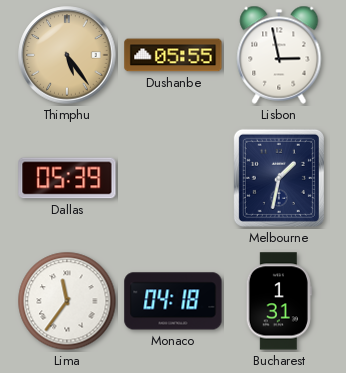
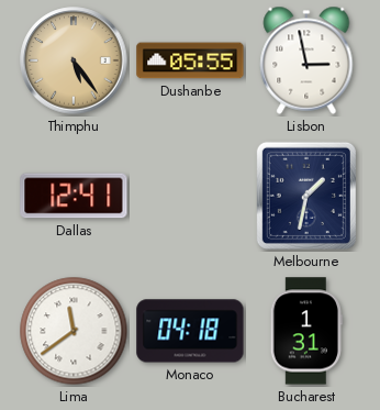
Dallas: 05:39 -> 12:41 (74, 196)
Lima: 11:36 -> 11:39 (74, 331)
